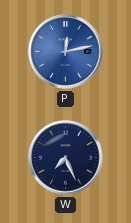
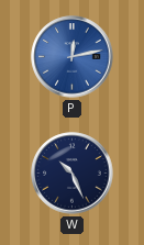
W: 7:26 -> 10:26 (73, 174)
